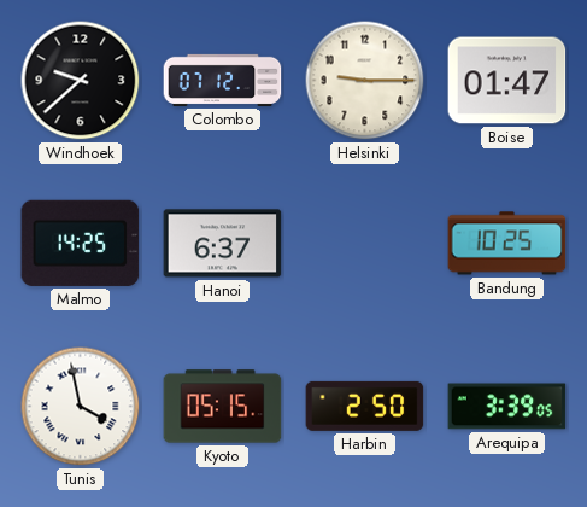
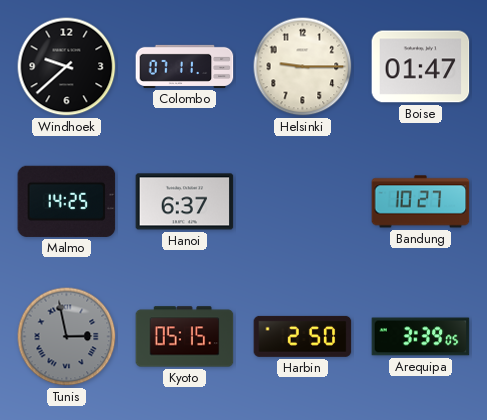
Colombo: 07:12 -> 07:11 (185, 66)
Bandung: 10:25 -> 10:27 (421, 202)
Tunis: 3:58 -> 2:58 (67, 337)
Tunis dial: white -> grey (67, 337)
